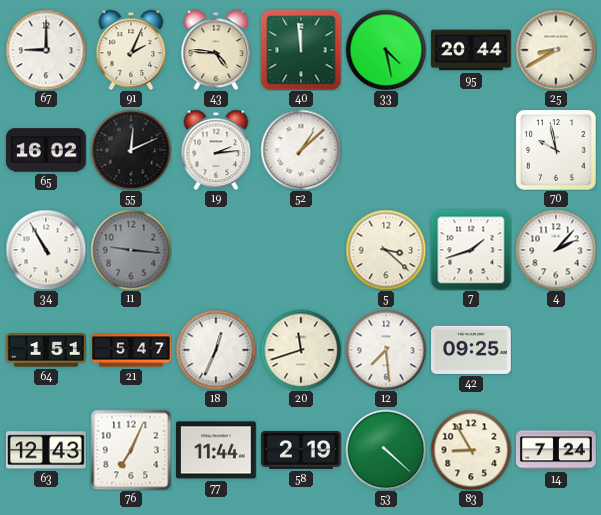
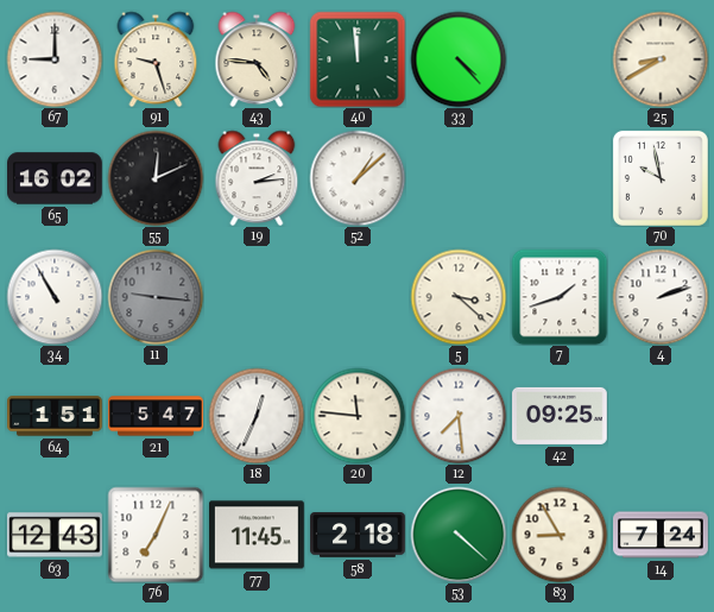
91: 2:04 -> 9:27 (156, 59)
33: 4:28 -> 4:23 (459, 59)
95: 20:44 -> none (472, 50)
4: 2:07 -> 2:12 (661, 297)
20: 11:42 -> 11:46 (358, 416)
77: 11:44 -> 11:45 (258, 535)
58: 2:19 -> 2:18 (359, 536)
